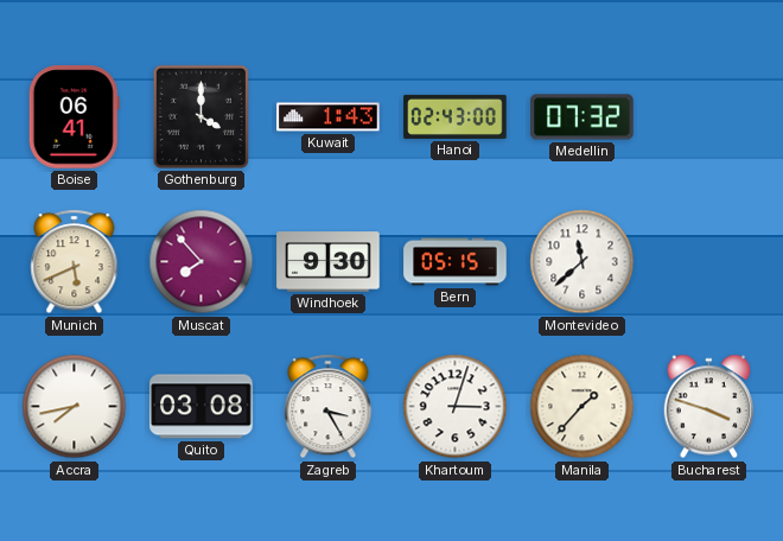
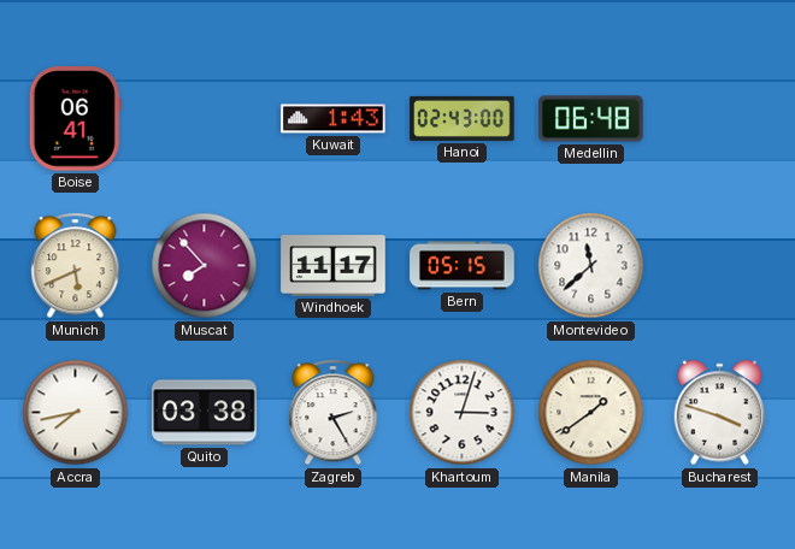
Gothenburg: 4:00 -> none (200, 116)
Medellin: 07:32 -> 06:48 (591, 119)
Windhoek: 9:30 -> 11:17 (334, 266)
Quito: 03:08 -> 03:38 (205, 413)
Zagreb: 3:25 -> 2:25 (334, 413)
Manila: 1:37 -> 1:39 (591, 413)
